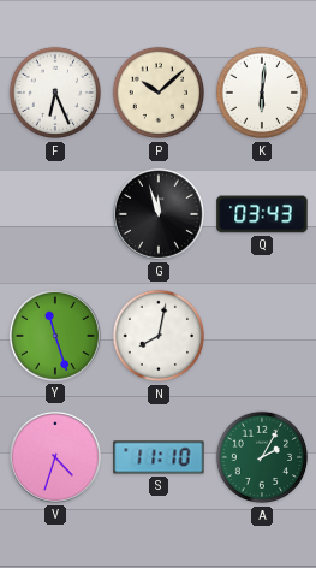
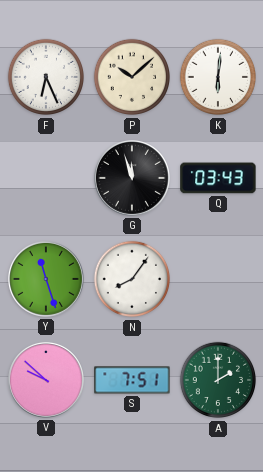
N: 8:02 -> 8:06 (132, 279)
V: 4:33 -> 9:52 (46, 380)
S: 11:10 -> 7:51 (132, 380)
A: 2:05 -> 2:00 (218, 380)
